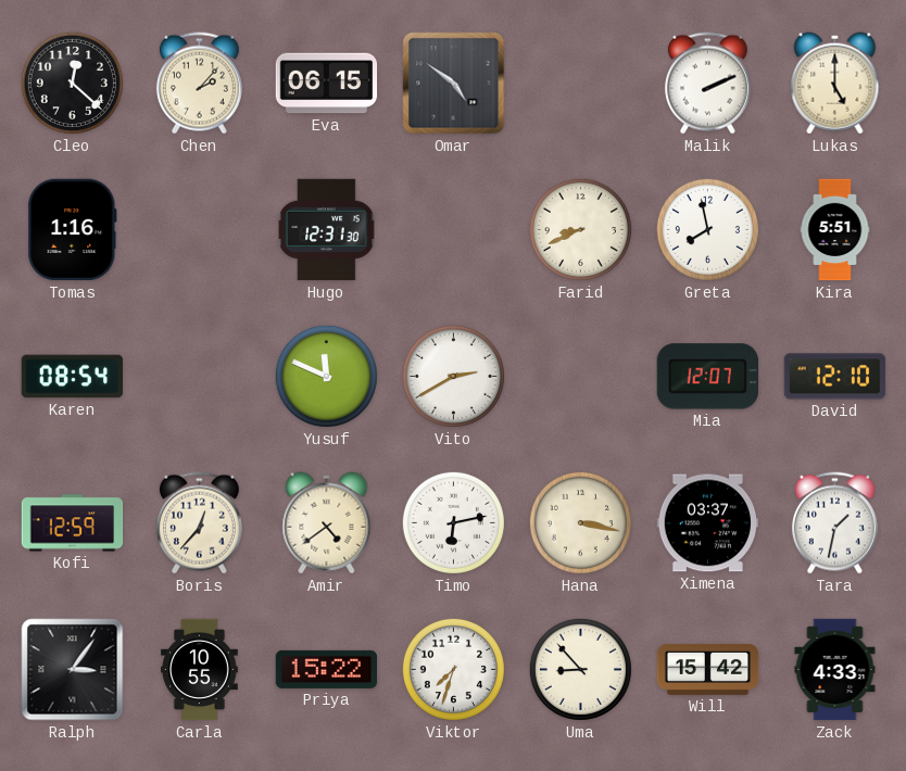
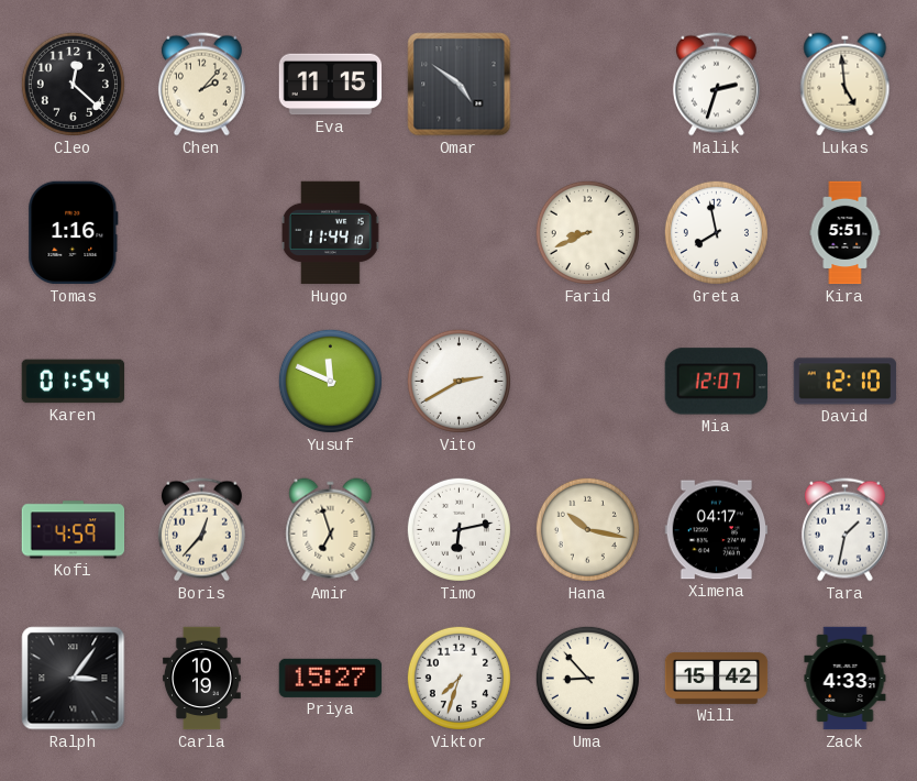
Eva: 06:15 -> 11:15 (331, 85)
Malik: 2:11 -> 2:33 (716, 85)
Lukas: 5:00 -> 4:59 (846, 85)
Hugo: 12:31 -> 11:44 (330, 233)
Karen: 08:54 -> 01:54 (74, 382)
Kofi: 12:59 -> 4:59 (74, 530)
Amir: 4:39 -> 6:57 (331, 530)
Hana: 3:17 -> 10:17 (587, 529)
Ximena: 03:37 -> 04:17 (717, 530)
Carla: 10:55 -> 10:19 (201, 679)
Priya: 15:22 -> 15:27 (331, 678)
